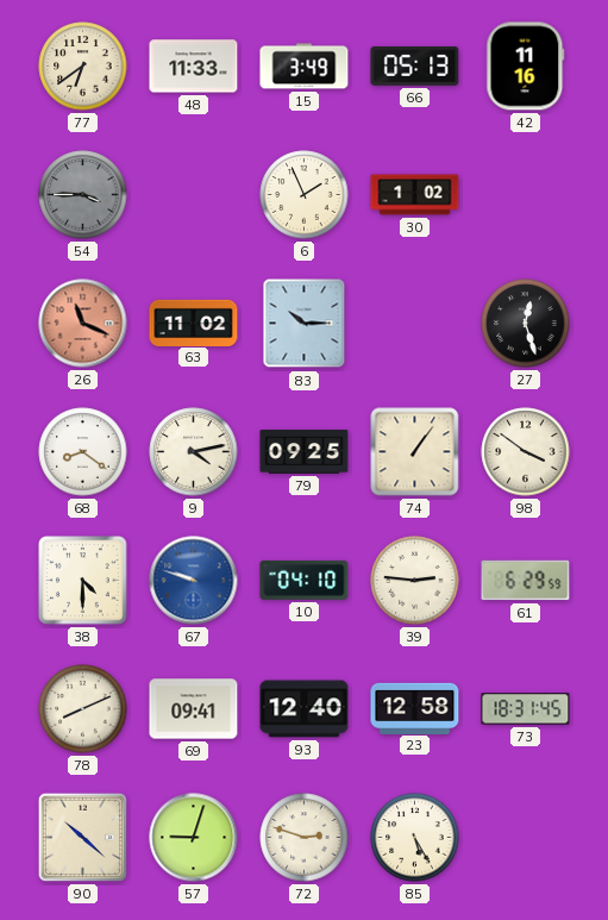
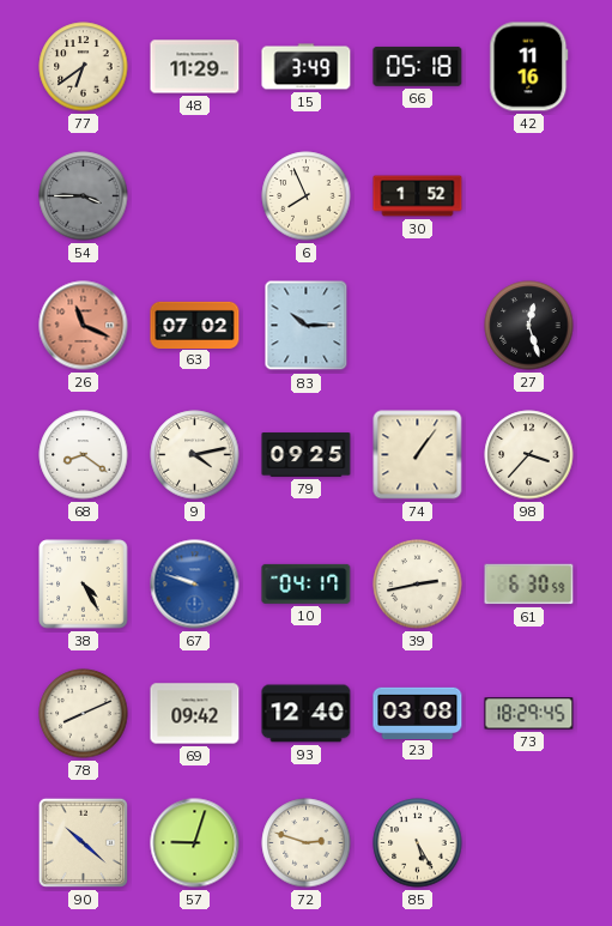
48: 11:33 -> 11:29 (195, 67)
66: 05:13 -> 05:18 (418, 66)
6: 1:56 -> 7:56 (307, 196)
30: 1:02 -> 1:52 (418, 196)
63: 11:02 -> 07:02 (195, 325)
98: 3:51 -> 3:37 (529, 455)
38: 4:30 -> 4:25 (84, 585)
10: 04:10 -> 04:17 (307, 583)
39: 2:46 -> 2:43 (418, 585)
61: 6:29 -> 6:30 (529, 585)
69: 09:41 -> 09:42 (195, 714)
23: 12:58 -> 03:08 (418, 713)
73: 18:31 -> 18:29 (529, 714)
